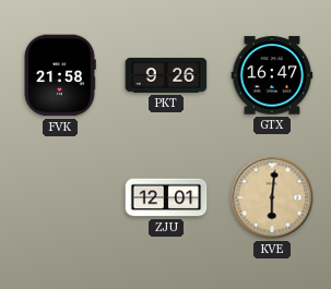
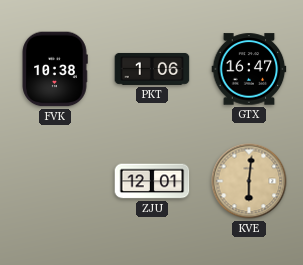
FVK: 21:58 -> 10:38 (55, 69)
PKT: 9:26 -> 1:06 (152, 69)
